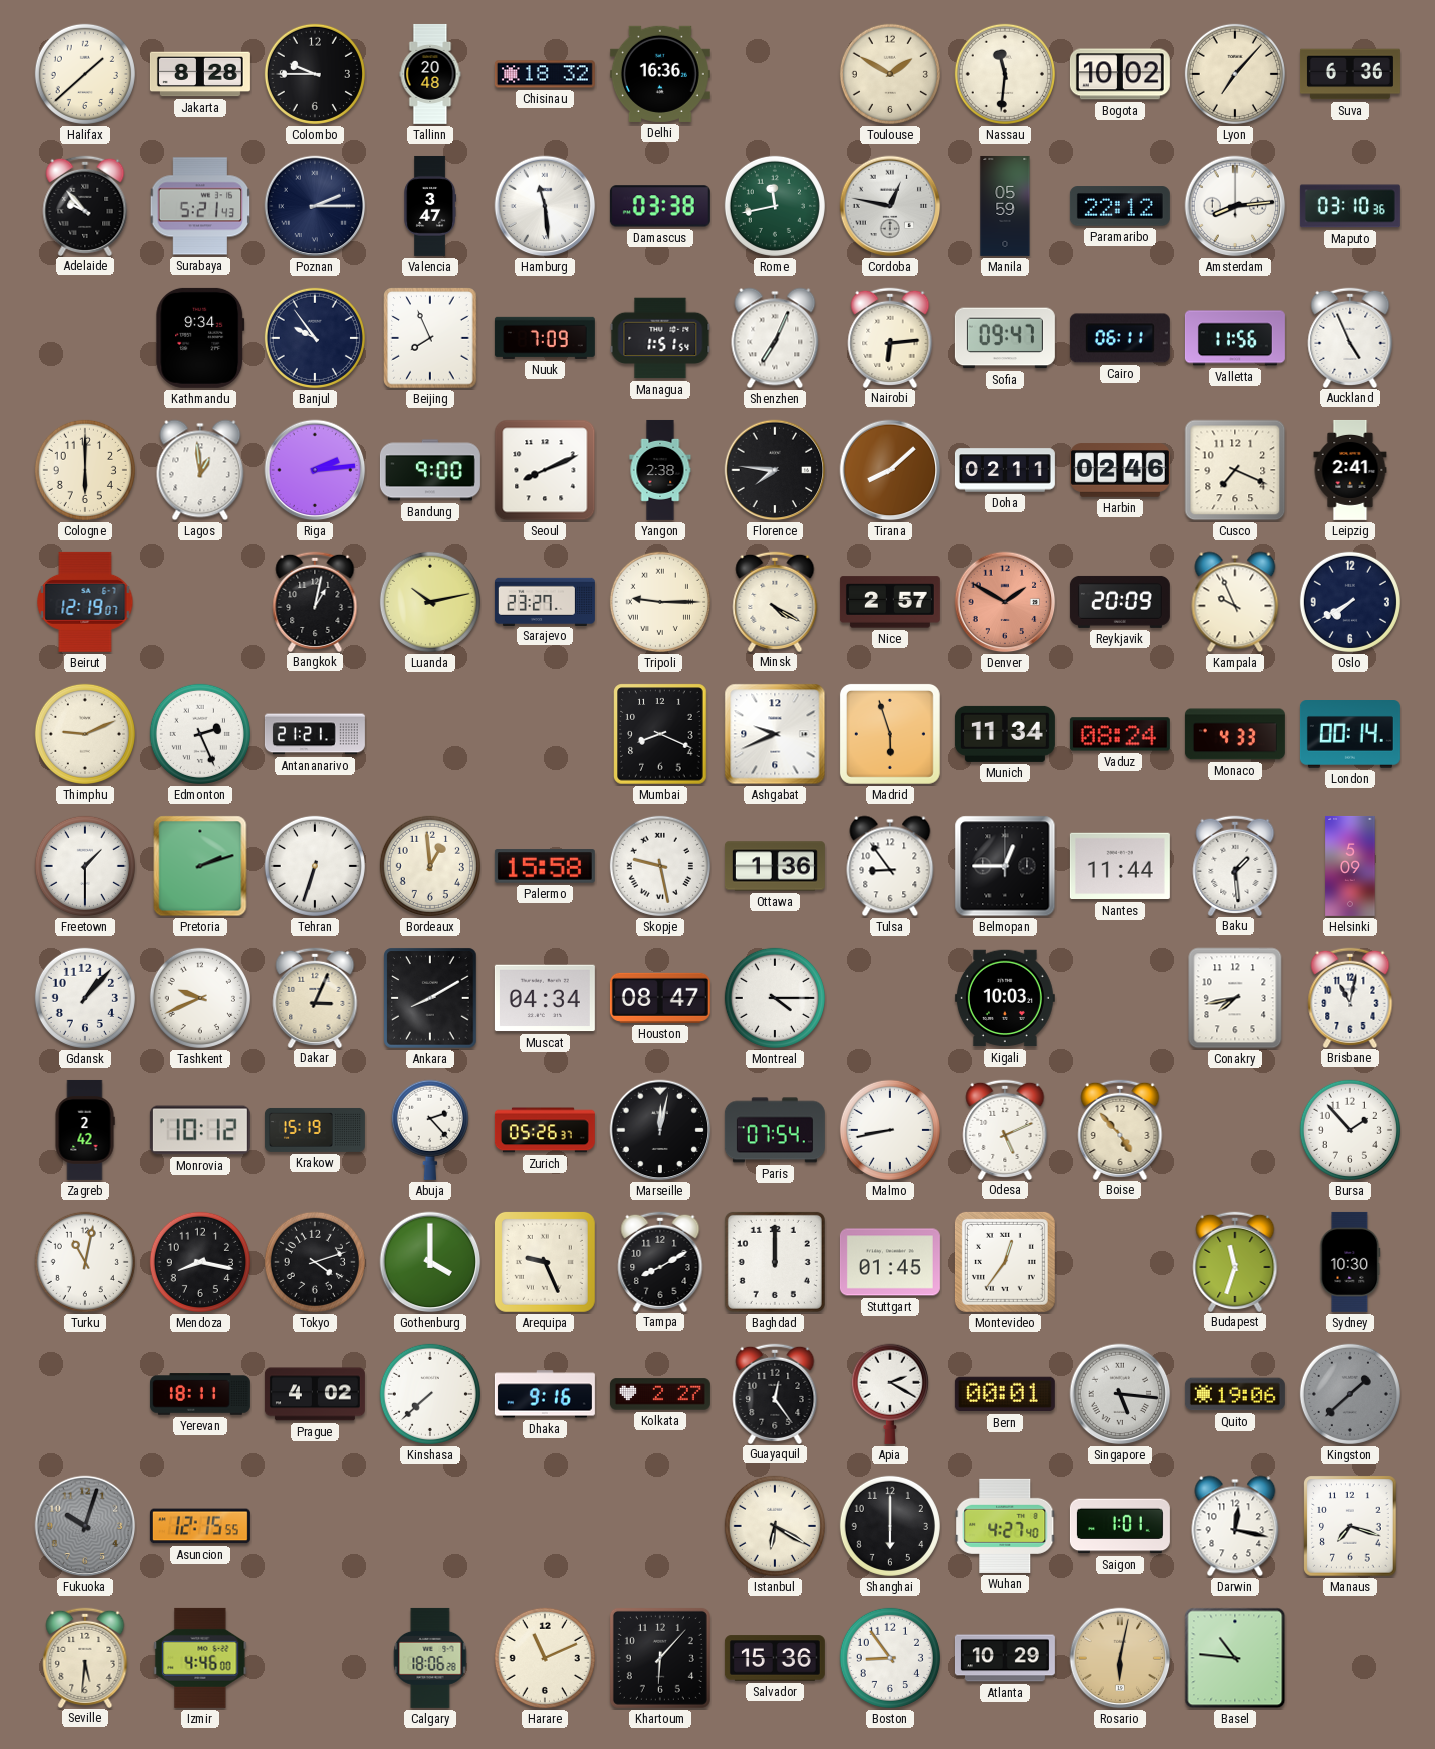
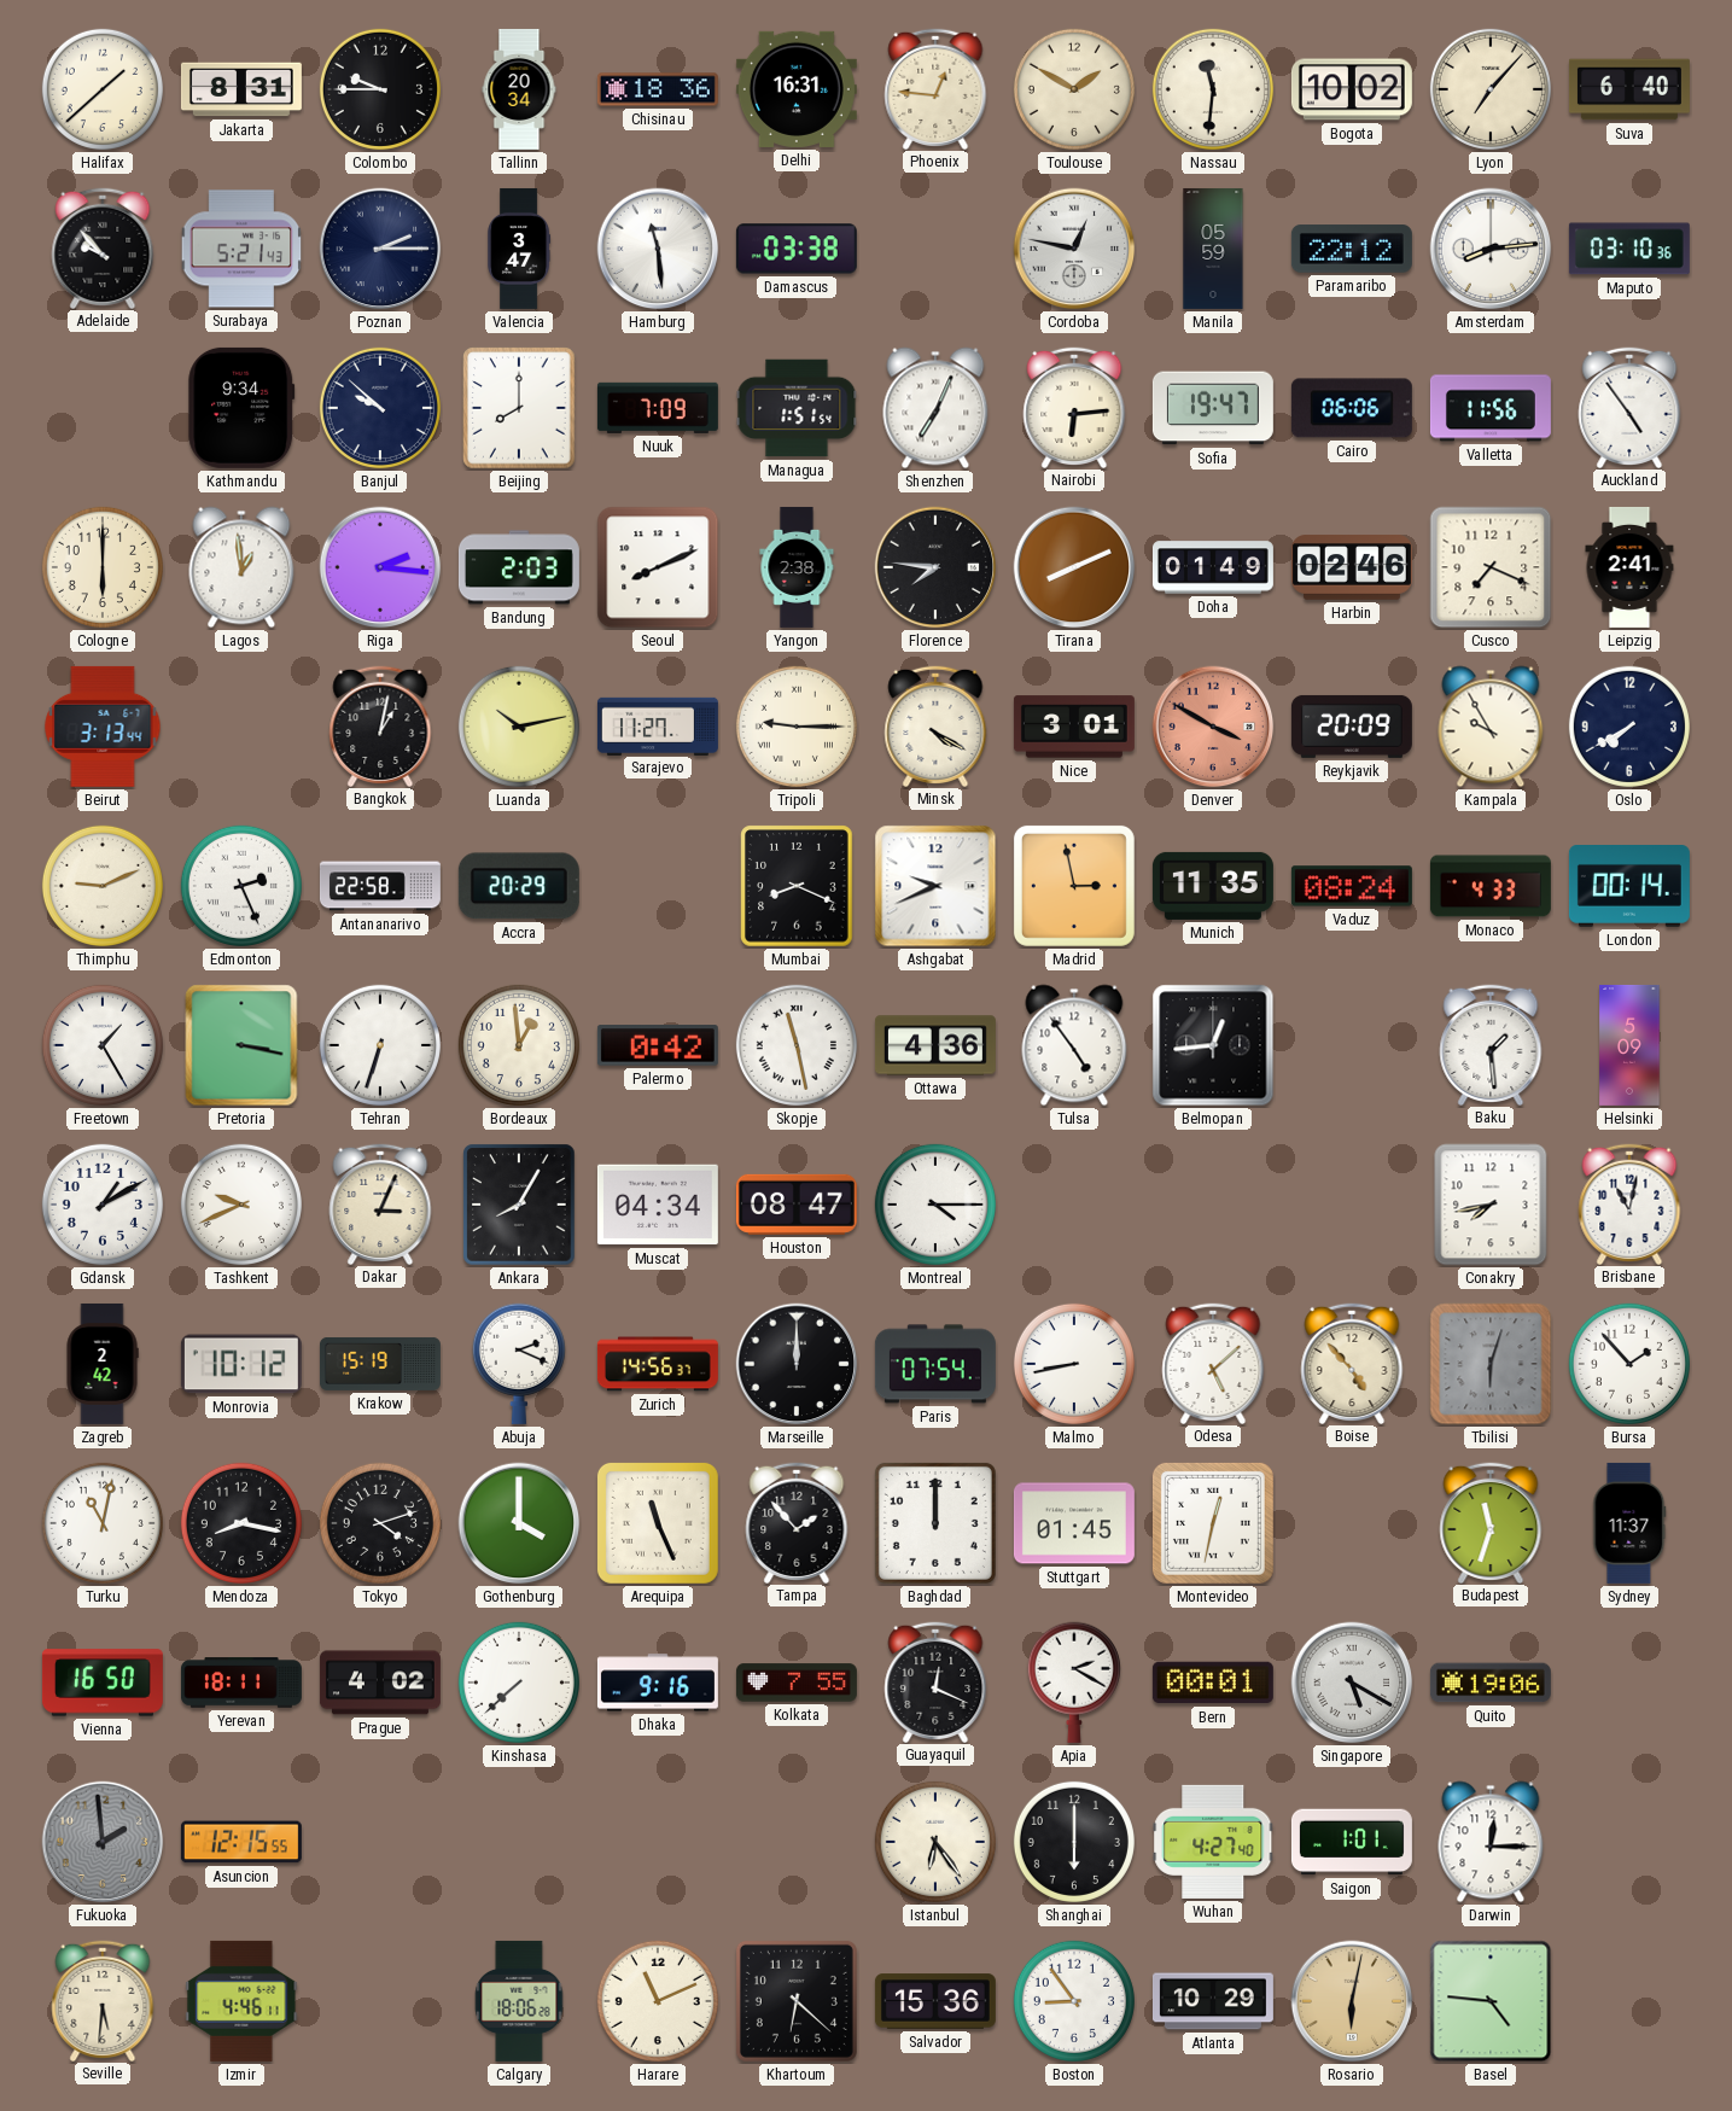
Jakarta: 8:28 -> 8:31 (241, 89)
Tallinn: 20:48 -> 20:34 (519, 89)
Chisinau: 18:32 -> 18:36 (658, 89)
Delhi: 16:36 -> 16:31 (797, 89)
Phoenix: none -> 12:46 (935, 88)
Suva: 6:36 -> 6:40 (1629, 89)
Rome: 11:43 -> none (775, 206)
Banjul: 9:54 -> 9:52 (380, 408)
Beijing: 7:56 -> 8:00 (519, 408)
Sofia: 09:47 -> 19:47 (1213, 408)
Cairo: 06:11 -> 06:06 (1352, 408)
Auckland: 4:56 -> 4:54 (1629, 407)
Riga: 2:14 -> 2:16 (380, 567)
Bandung: 9:00 -> 2:03 (519, 567)
Tirana: 8:08 -> 8:11 (1074, 567)
Doha: 02:11 -> 01:49 (1213, 567)
Beirut: 12:19 -> 3:13 (103, 727)
Sarajevo: 23:27 -> 11:27 (658, 725)
Nice: 2:57 -> 3:01 (1074, 727)
Denver: 1:50 -> 3:50 (1213, 727)
Kampala: 9:56 -> 9:55 (1491, 727)
Antananarivo: 21:21 -> 22:58 (380, 886)
Accra: none -> 20:29 (519, 886)
Madrid: 5:57 -> 2:58 (1074, 886)
Munich: 11:34 -> 11:35 (1213, 886)
Freetown: 1:30 -> 1:25 (103, 1045)
Pretoria: 2:12 -> 3:17 (241, 1045)
Palermo: 15:58 -> 0:42 (658, 1045)
Skopje: 9:28 -> 11:28 (797, 1045)
Ottawa: 1:36 -> 4:36 (935, 1045)
Tulsa: 8:54 -> 4:54 (1074, 1045)
Belmopan: 12:45 -> 12:44 (1213, 1045)
Nantes: 11:44 -> none (1120, 866)
Gdansk: 1:07 -> 1:10 (103, 1205)
Ankara: 8:10 -> 8:05 (519, 1205)
Kigali: 10:03 -> none (1005, 998)
Abuja: 2:23 -> 2:19 (519, 1364)
Zurich: 05:26 -> 14:56 (658, 1364)
Marseille: 12:02 -> 12:00 (797, 1364)
Odesa: 5:11 -> 5:08 (1213, 1363)
Tbilisi: none -> 6:03 (1491, 1364)
Arequipa: 9:26 -> 11:26 (658, 1523)
Tampa: 8:10 -> 1:53 (797, 1522)
Montevideo: 12:36 -> 12:32 (1213, 1523)
Sydney: 10:30 -> 11:37 (1629, 1523)
Vienna: none -> 16:50 (103, 1683)
Kolkata: 2:27 -> 7:55 (797, 1683)
Guayaquil: 12:24 -> 12:19 (935, 1681)
Singapore: 5:16 -> 5:20 (1352, 1683)
Kingston: 1:38 -> none (1350, 1394)
Fukuoka: 10:03 -> 1:59 (103, 1842)
Istanbul: 6:20 -> 6:24 (935, 1842)
Darwin: 12:17 -> 12:15 (1491, 1842)
Manaus: 7:18 -> none (1350, 1526)
Izmir: 4:46:00 -> 4:46:11 (241, 2001)
Khartoum: 6:07 -> 6:22 (797, 2001)
Basel: 10:46 -> 4:46 (1491, 2001)
